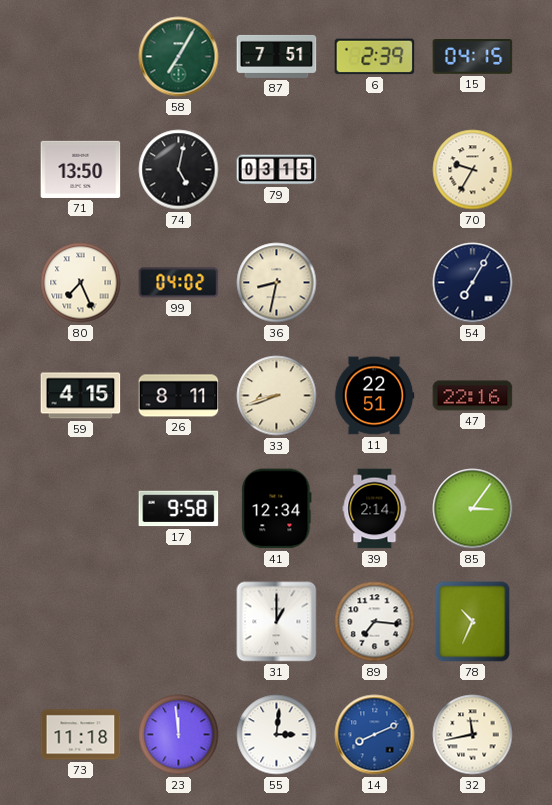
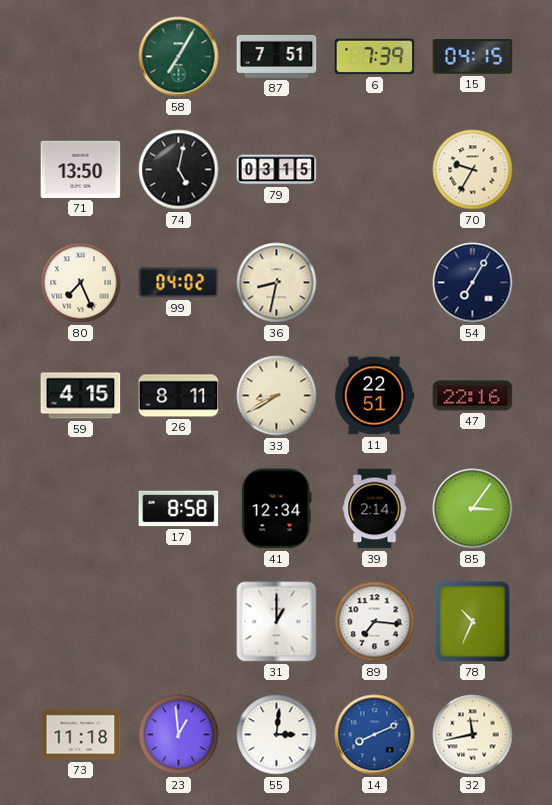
6: 2:39 -> 7:39 (375, 57)
33: 8:42 -> 8:40 (277, 396)
17: 9:58 -> 8:58 (179, 509)
23: 11:59 -> 12:59 (179, 735)
